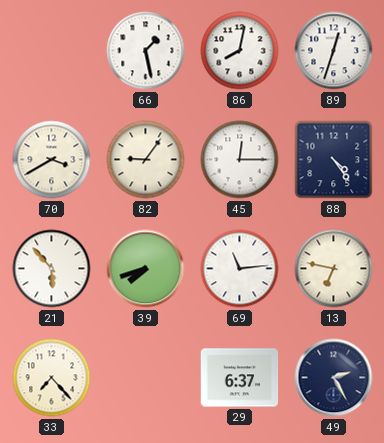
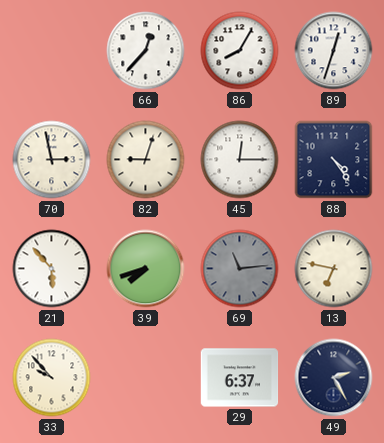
66: 1:28 -> 12:37 (146, 51)
86: 8:02 -> 8:05 (240, 51)
70: 3:40 -> 2:58 (52, 160)
82: 9:06 -> 9:03 (146, 160)
69 dial: white -> grey (240, 269)
33: 7:23 -> 9:53 (52, 378)
